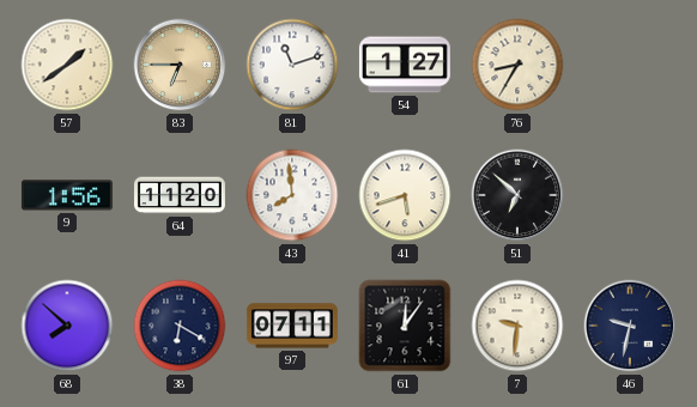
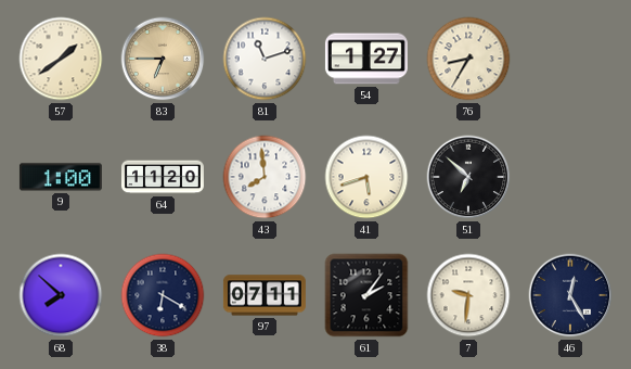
9: 1:56 -> 1:00 (61, 177)
61: 12:06 -> 2:06 (366, 295)
46: 9:32 -> 12:25 (570, 295)
